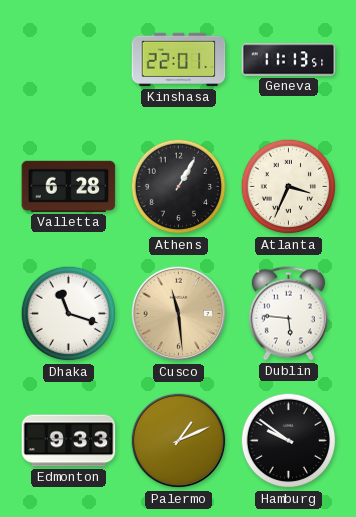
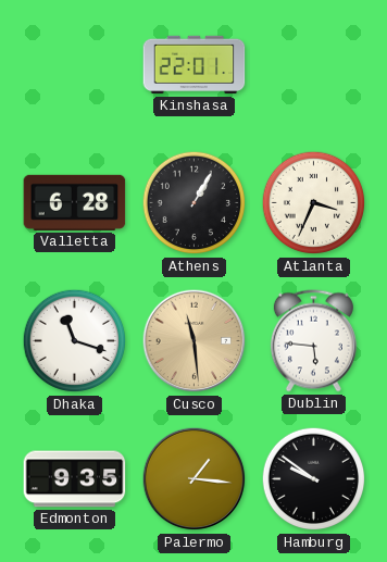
Geneva: 11:13 -> none (289, 60)
Edmonton: 9:33 -> 9:35 (75, 479)
Palermo: 1:11 -> 1:16 (195, 479)
